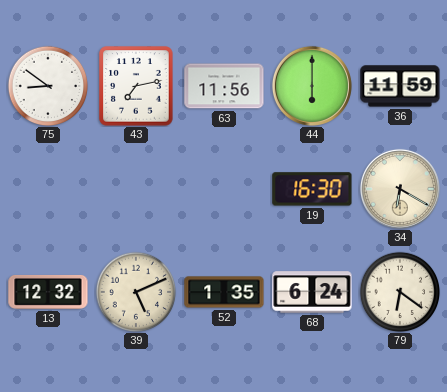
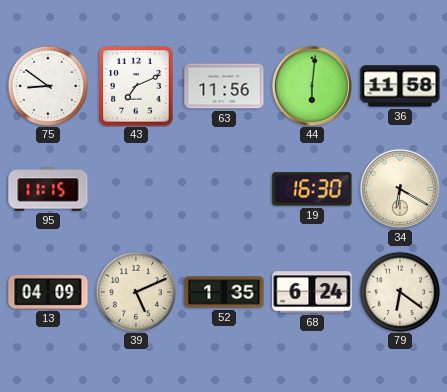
43: 7:13 -> 7:11 (136, 86)
44: 6:00 -> 6:01 (312, 86)
36: 11:59 -> 11:58 (400, 86)
95: none -> 11:15 (48, 189)
13: 12:32 -> 04:09 (48, 292)
